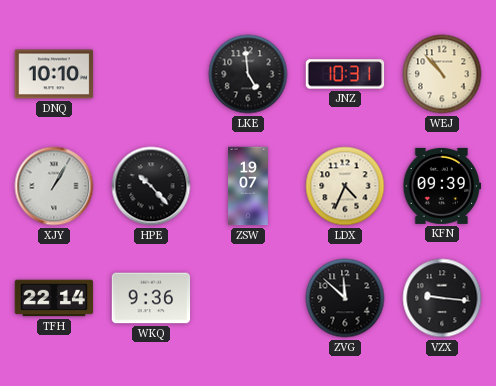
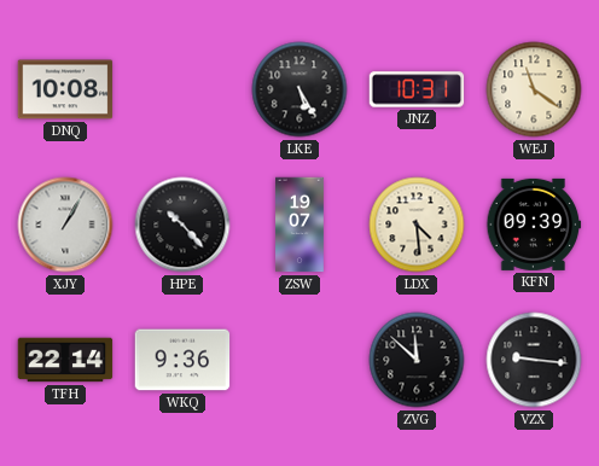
DNQ: 10:10 -> 10:08 (65, 89)
LKE: 4:59 -> 5:25 (299, 89)
WEJ: 10:53 -> 11:21 (534, 89)
LDX: 4:34 -> 4:29 (417, 225)
